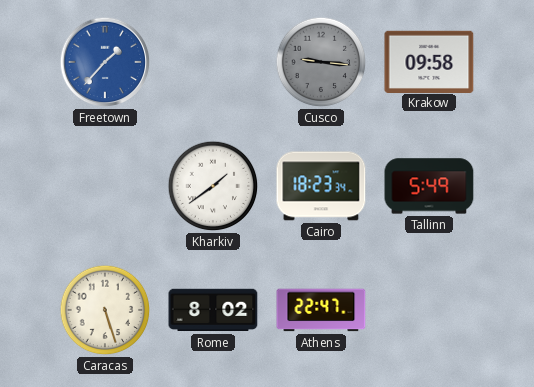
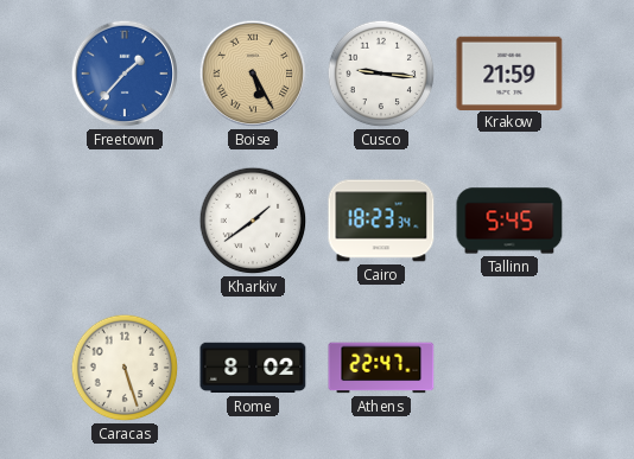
Boise: none -> 5:25 (253, 74)
Cusco dial: grey -> white (381, 74)
Krakow: 09:58 -> 21:59 (509, 72)
Tallinn: 5:49 -> 5:45 (509, 221)
